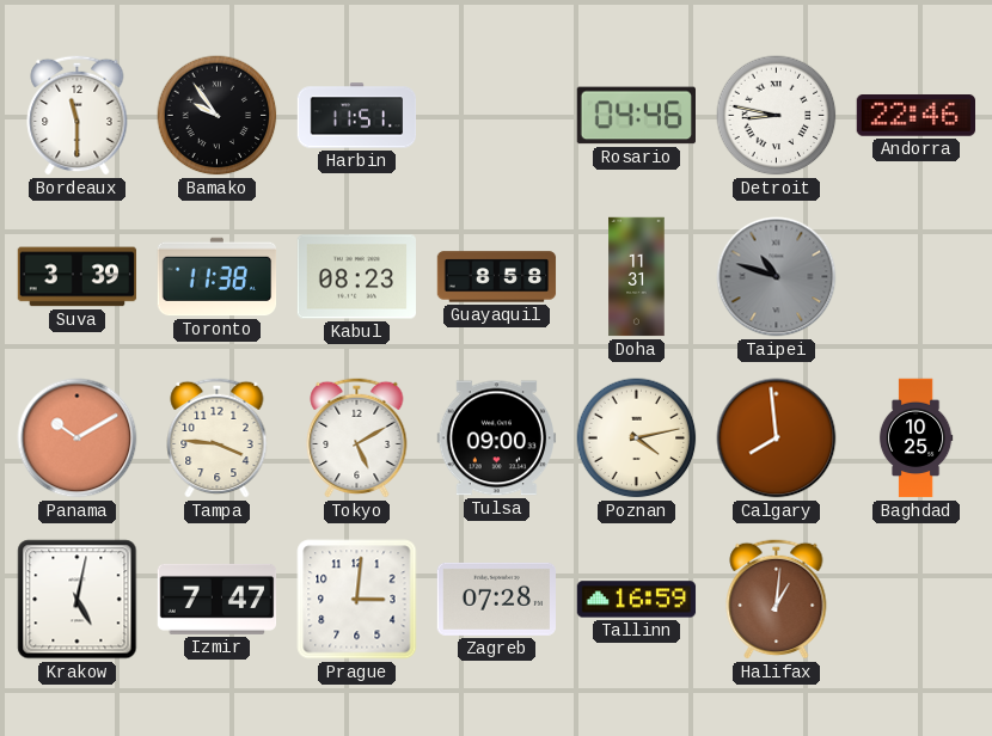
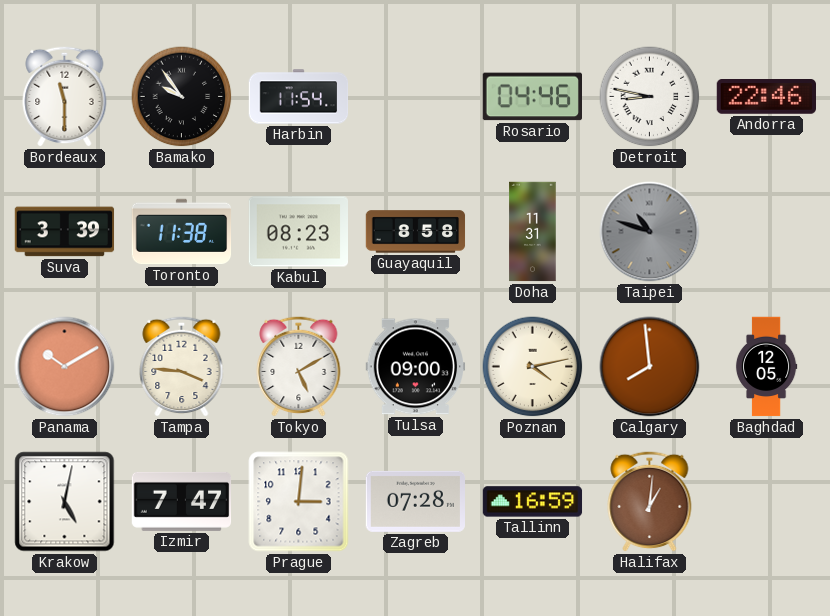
Harbin: 11:51 -> 11:54 (299, 97)
Baghdad: 10:25 -> 12:05 (766, 367)
